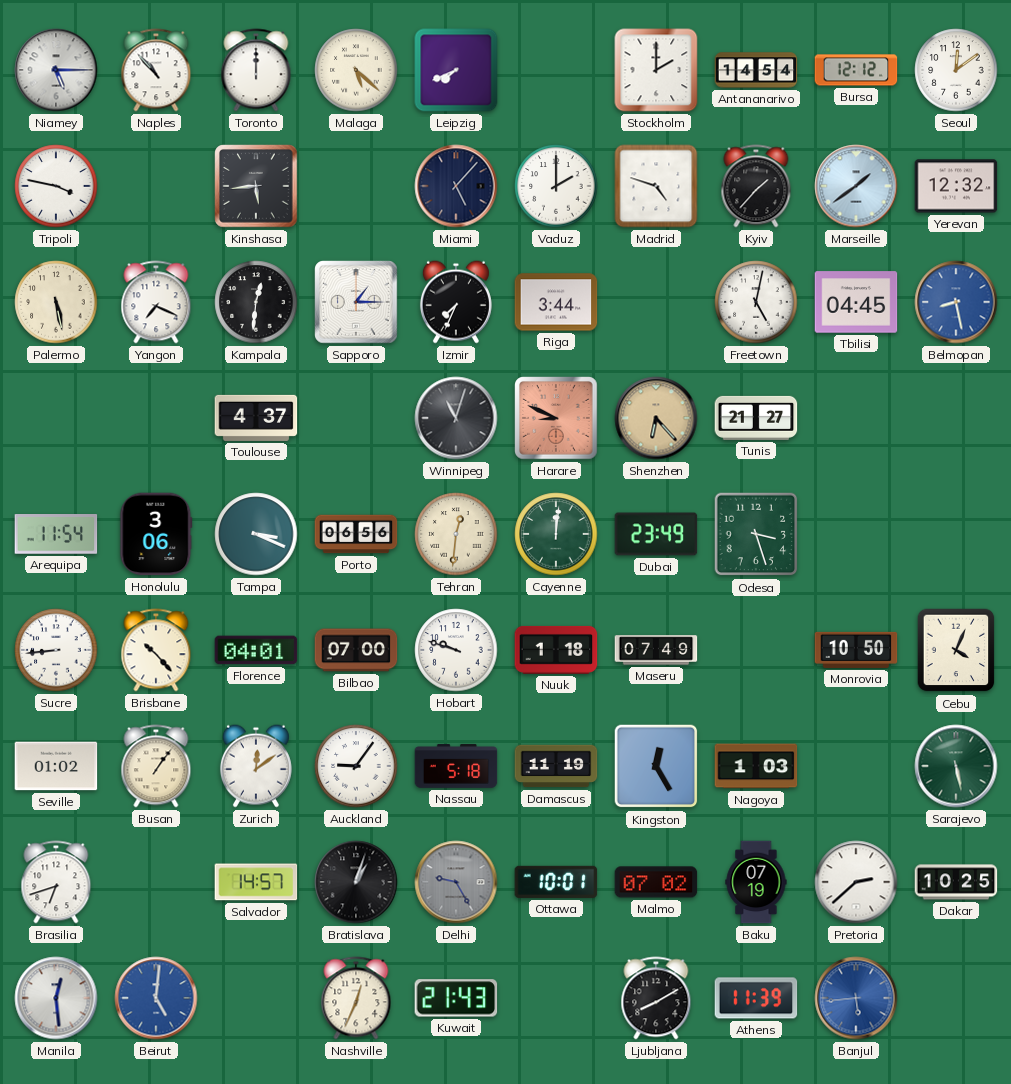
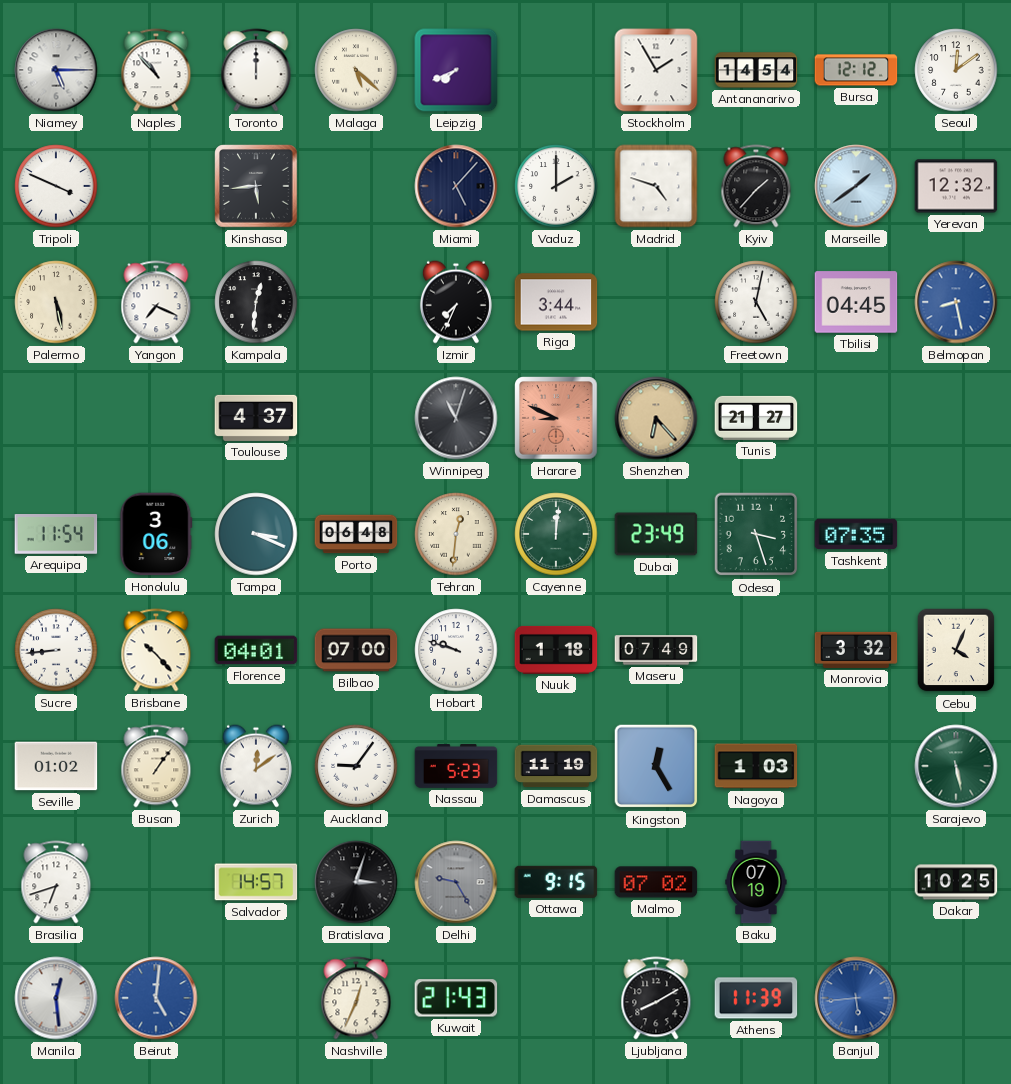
Stockholm: 2:00 -> 1:55 (656, 70)
Tripoli: 3:47 -> 3:49 (56, 186)
Sapporo: 1:15 -> none (356, 302)
Porto: 06:56 -> 06:48 (356, 534)
Tashkent: none -> 07:35 (856, 534)
Monrovia: 10:50 -> 3:32 (856, 650)
Nassau: 5:18 -> 5:23 (456, 766)
Bratislava: 1:03 -> 3:03 (356, 882)
Ottawa: 10:01 -> 9:15 (556, 882)
Pretoria: 2:38 -> none (856, 882)
